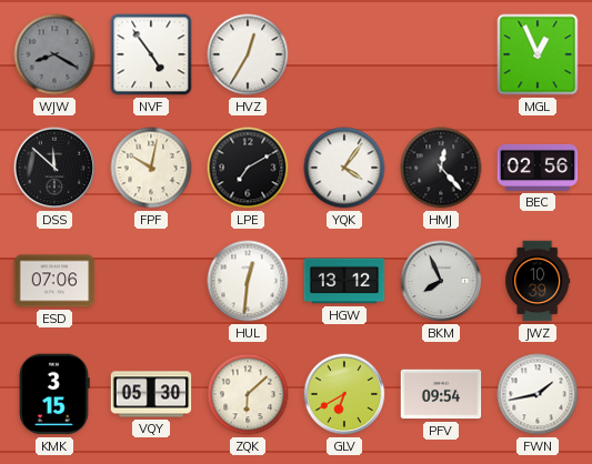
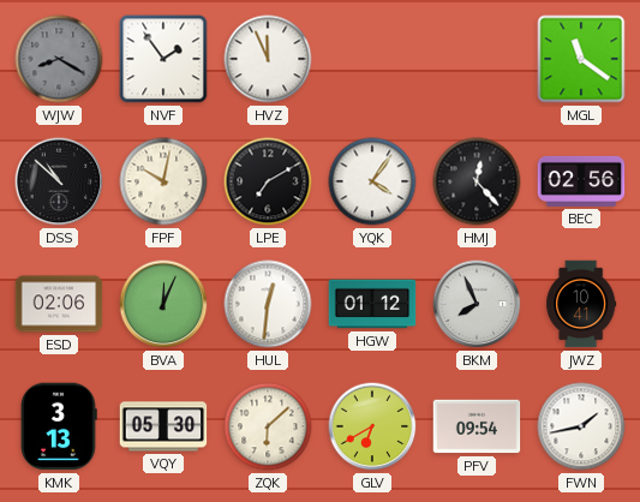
NVF: 4:54 -> 1:54 (163, 59)
HVZ: 12:35 -> 11:56 (268, 59)
MGL: 12:56 -> 11:21 (581, 59)
DSS: 11:52 -> 10:52 (59, 181)
ESD: 07:06 -> 02:06 (59, 304)
BVA: none -> 12:04 (163, 304)
HGW: 13:12 -> 01:12 (372, 304)
JWZ: 10:39 -> 10:41 (581, 304)
KMK: 3:15 -> 3:13 (59, 426)
